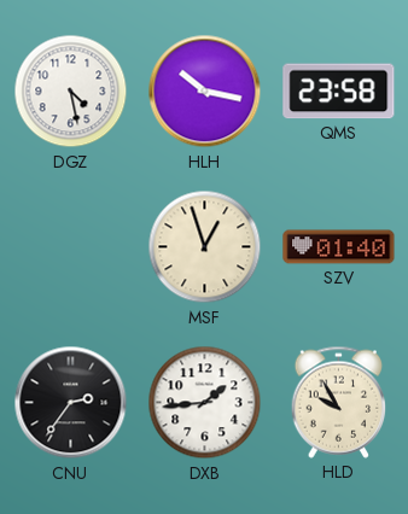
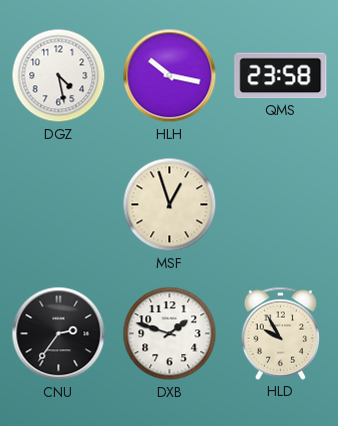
SZV: 01:40 -> none (339, 247)
DXB: 1:44 -> 1:48 (170, 334)
